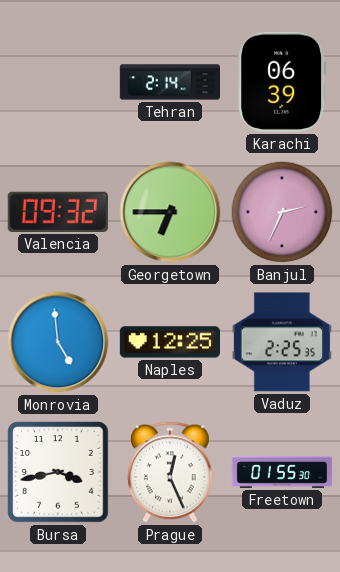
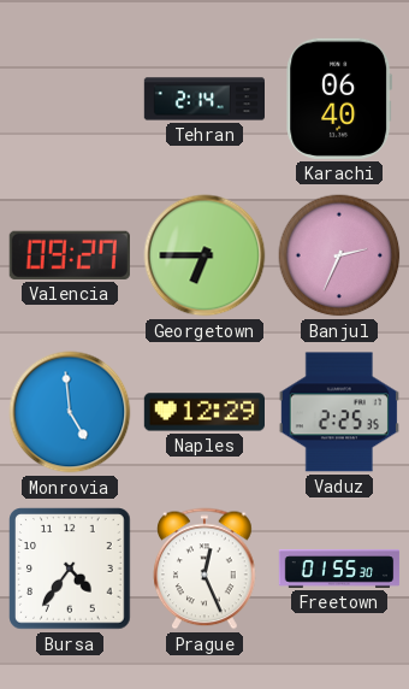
Karachi: 06:39 -> 06:40 (339, 99)
Valencia: 09:32 -> 09:27 (70, 255)
Naples: 12:25 -> 12:29 (203, 412)
Bursa: 3:43 -> 4:36 (70, 569)
